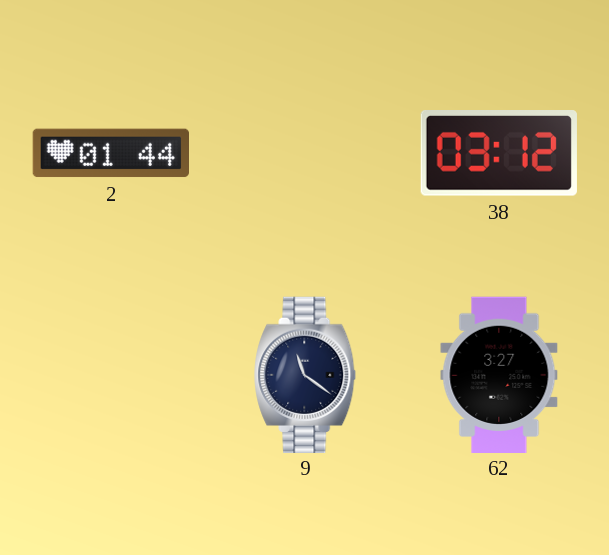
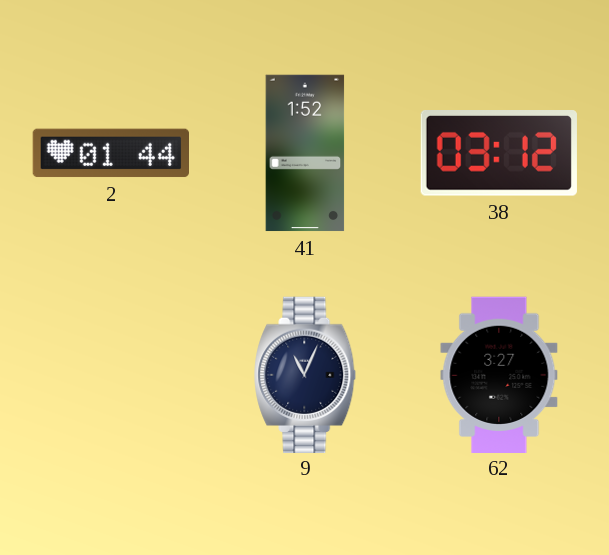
41: none -> 1:52 (305, 153)
9: 11:21 -> 11:04 (306, 374)
